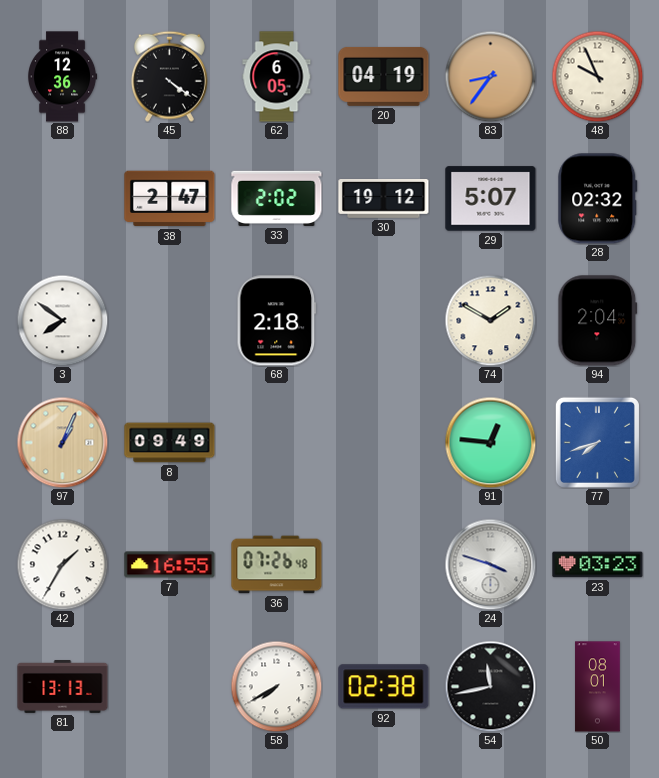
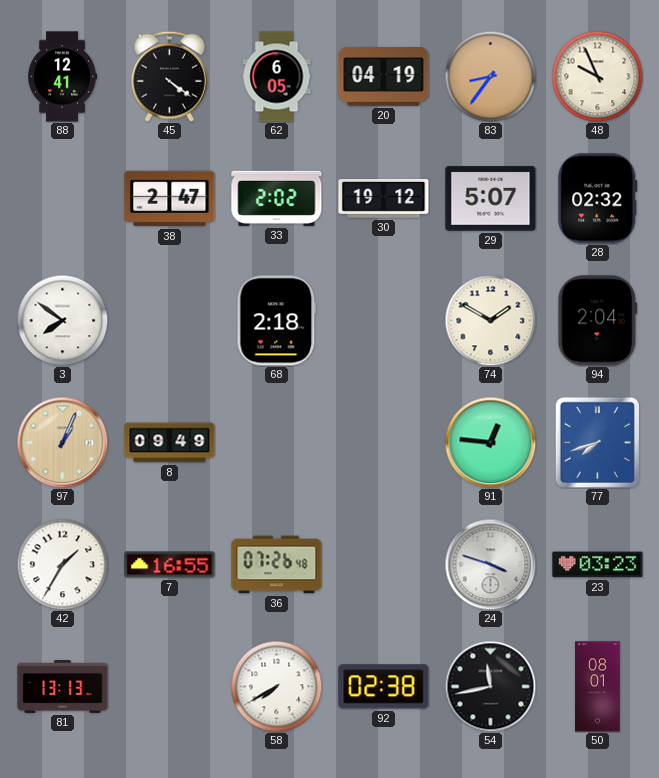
88: 12:36 -> 12:41 (63, 77)
